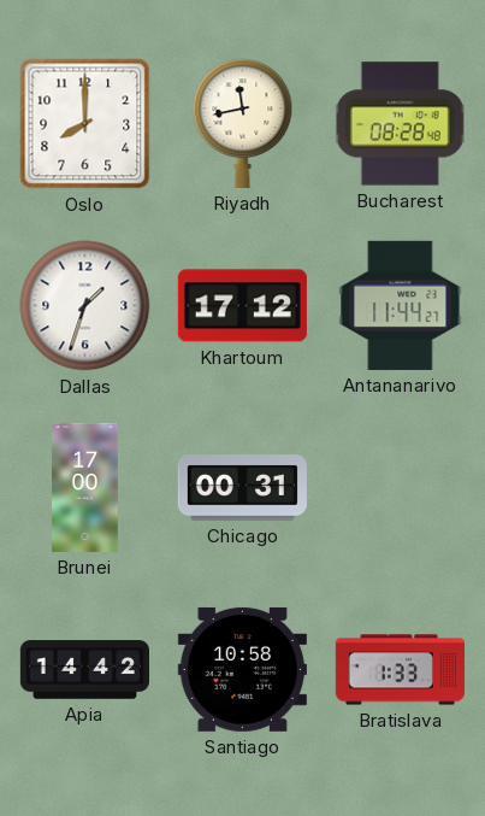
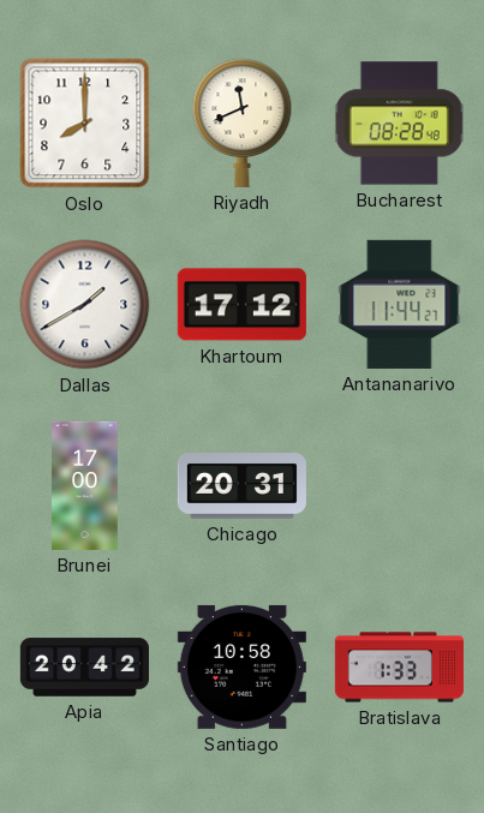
Riyadh: 11:43 -> 11:41 (243, 122)
Dallas: 1:33 -> 1:40 (85, 305)
Chicago: 00:31 -> 20:31 (241, 486)
Apia: 14:42 -> 20:42 (84, 668)
